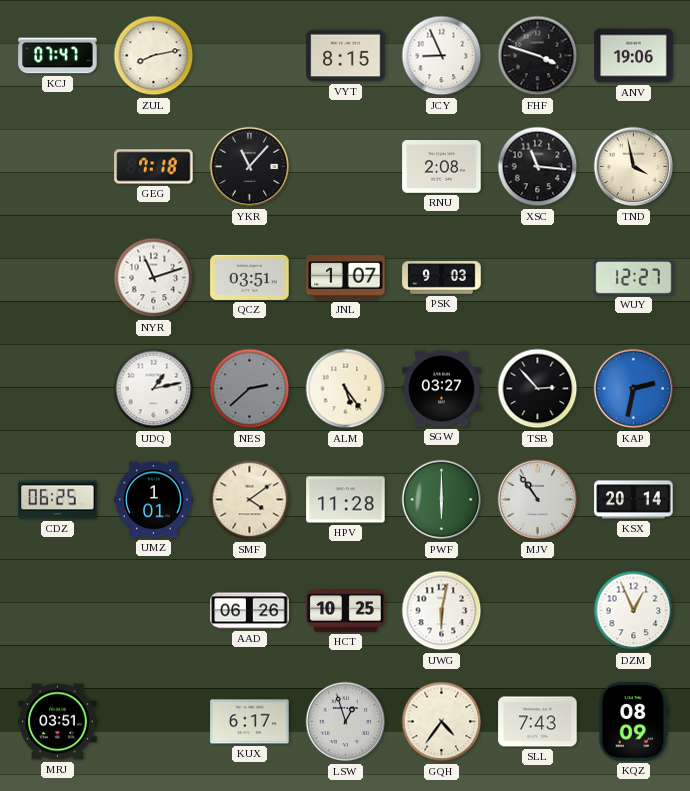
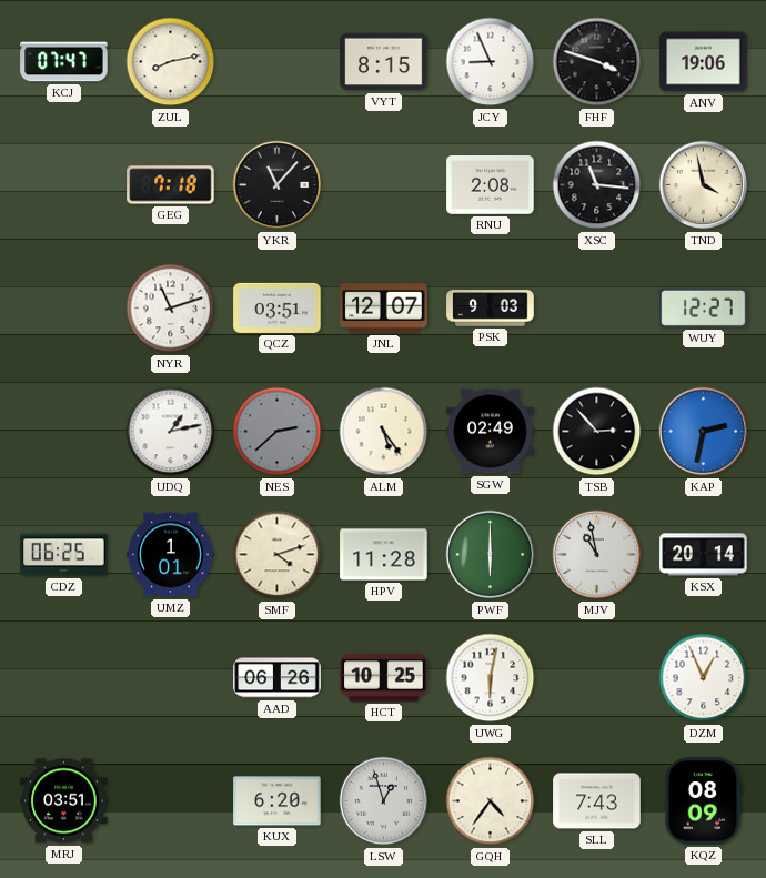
JNL: 1:07 -> 12:07 (384, 309)
SGW: 03:27 -> 02:49 (491, 432)
SMF: 4:09 -> 4:12 (278, 555)
MJV: 10:54 -> 10:58 (597, 555)
KUX: 6:17 -> 6:20 (278, 801)
